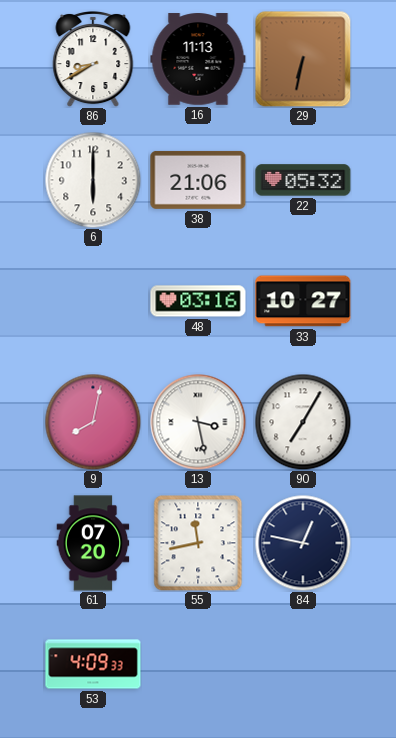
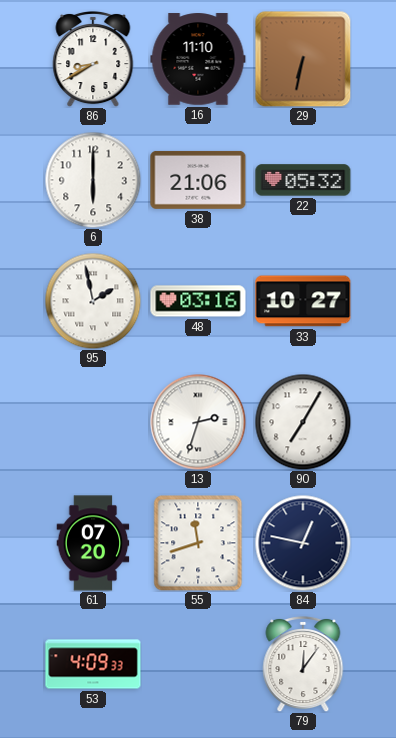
16: 11:13 -> 11:10 (198, 59)
95: none -> 1:58 (93, 301)
9: 8:02 -> none (93, 422)
13: 3:28 -> 2:33 (198, 422)
55: 11:43 -> 11:42 (198, 543)
79: none -> 12:06 (303, 664)
